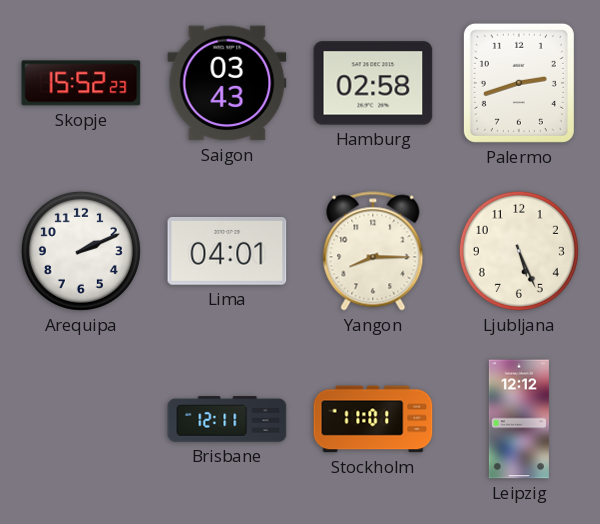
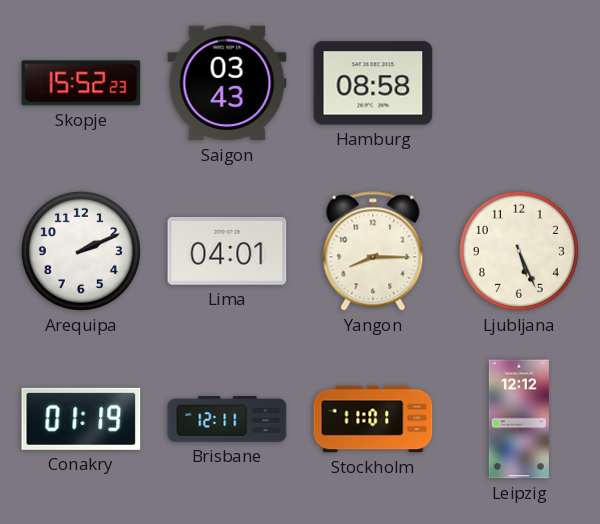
Hamburg: 02:58 -> 08:58 (373, 83)
Palermo: 2:42 -> none (519, 83)
Conakry: none -> 01:19 (81, 419)
